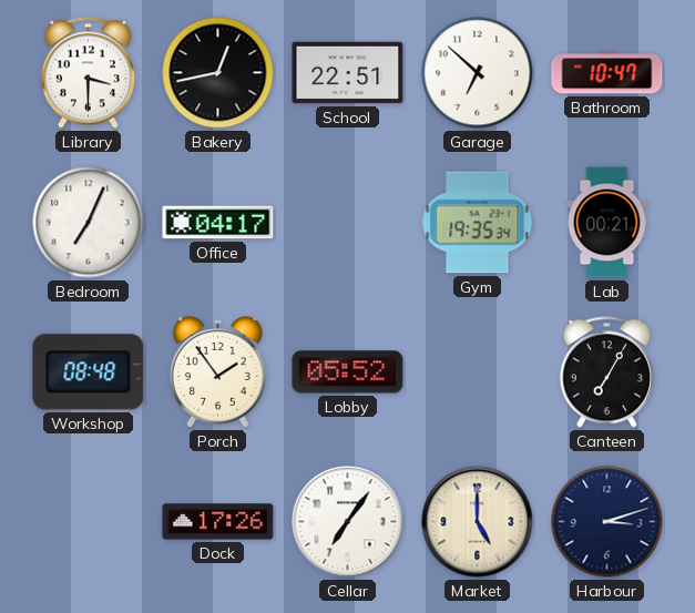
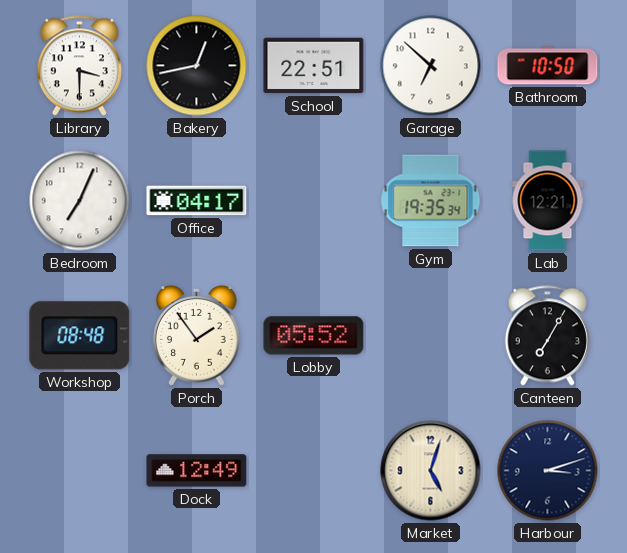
Bathroom: 10:47 -> 10:50 (548, 66)
Lab: 00:21 -> 12:21 (548, 201)
Dock: 17:26 -> 12:49 (197, 471)
Cellar: 7:06 -> none (348, 522)
Market: 5:00 -> 5:03 (431, 471)
